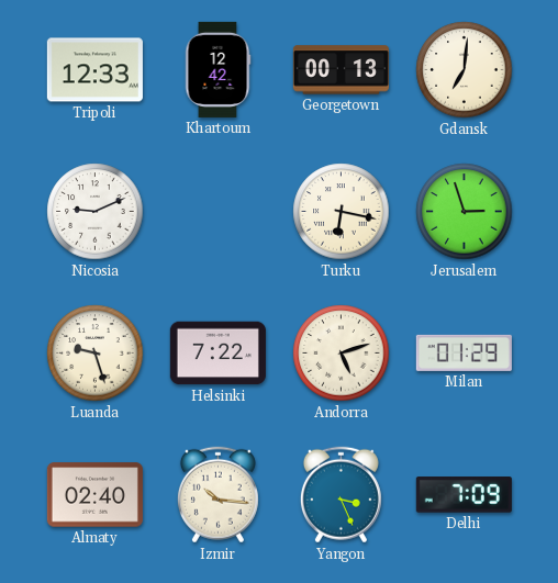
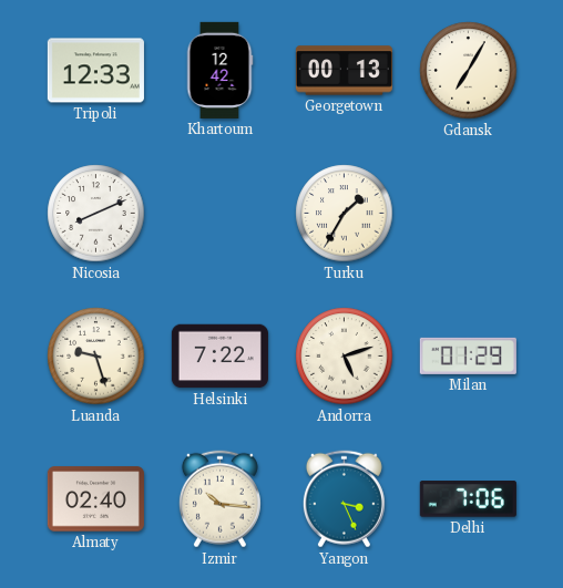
Gdansk: 7:01 -> 7:05 (469, 71)
Nicosia: 9:11 -> 8:11 (96, 214)
Turku: 6:17 -> 1:35 (345, 214)
Jerusalem: 2:57 -> none (465, 212)
Delhi: 7:09 -> 7:06 (468, 499)
